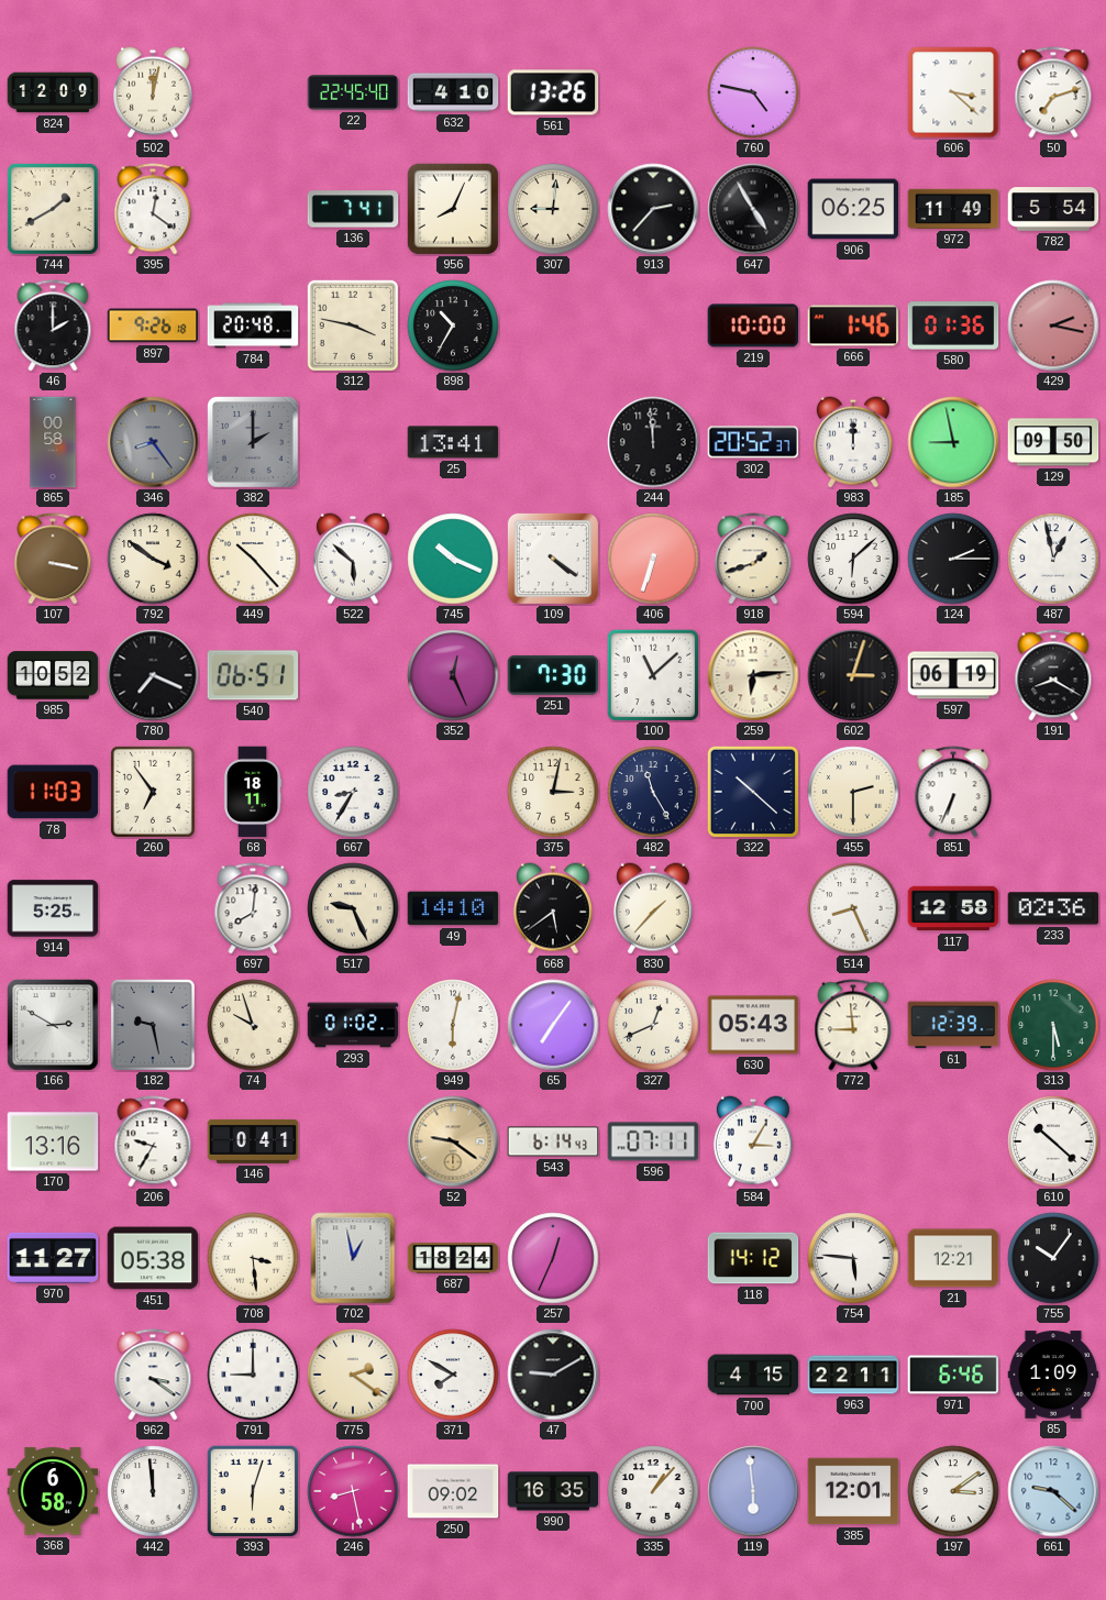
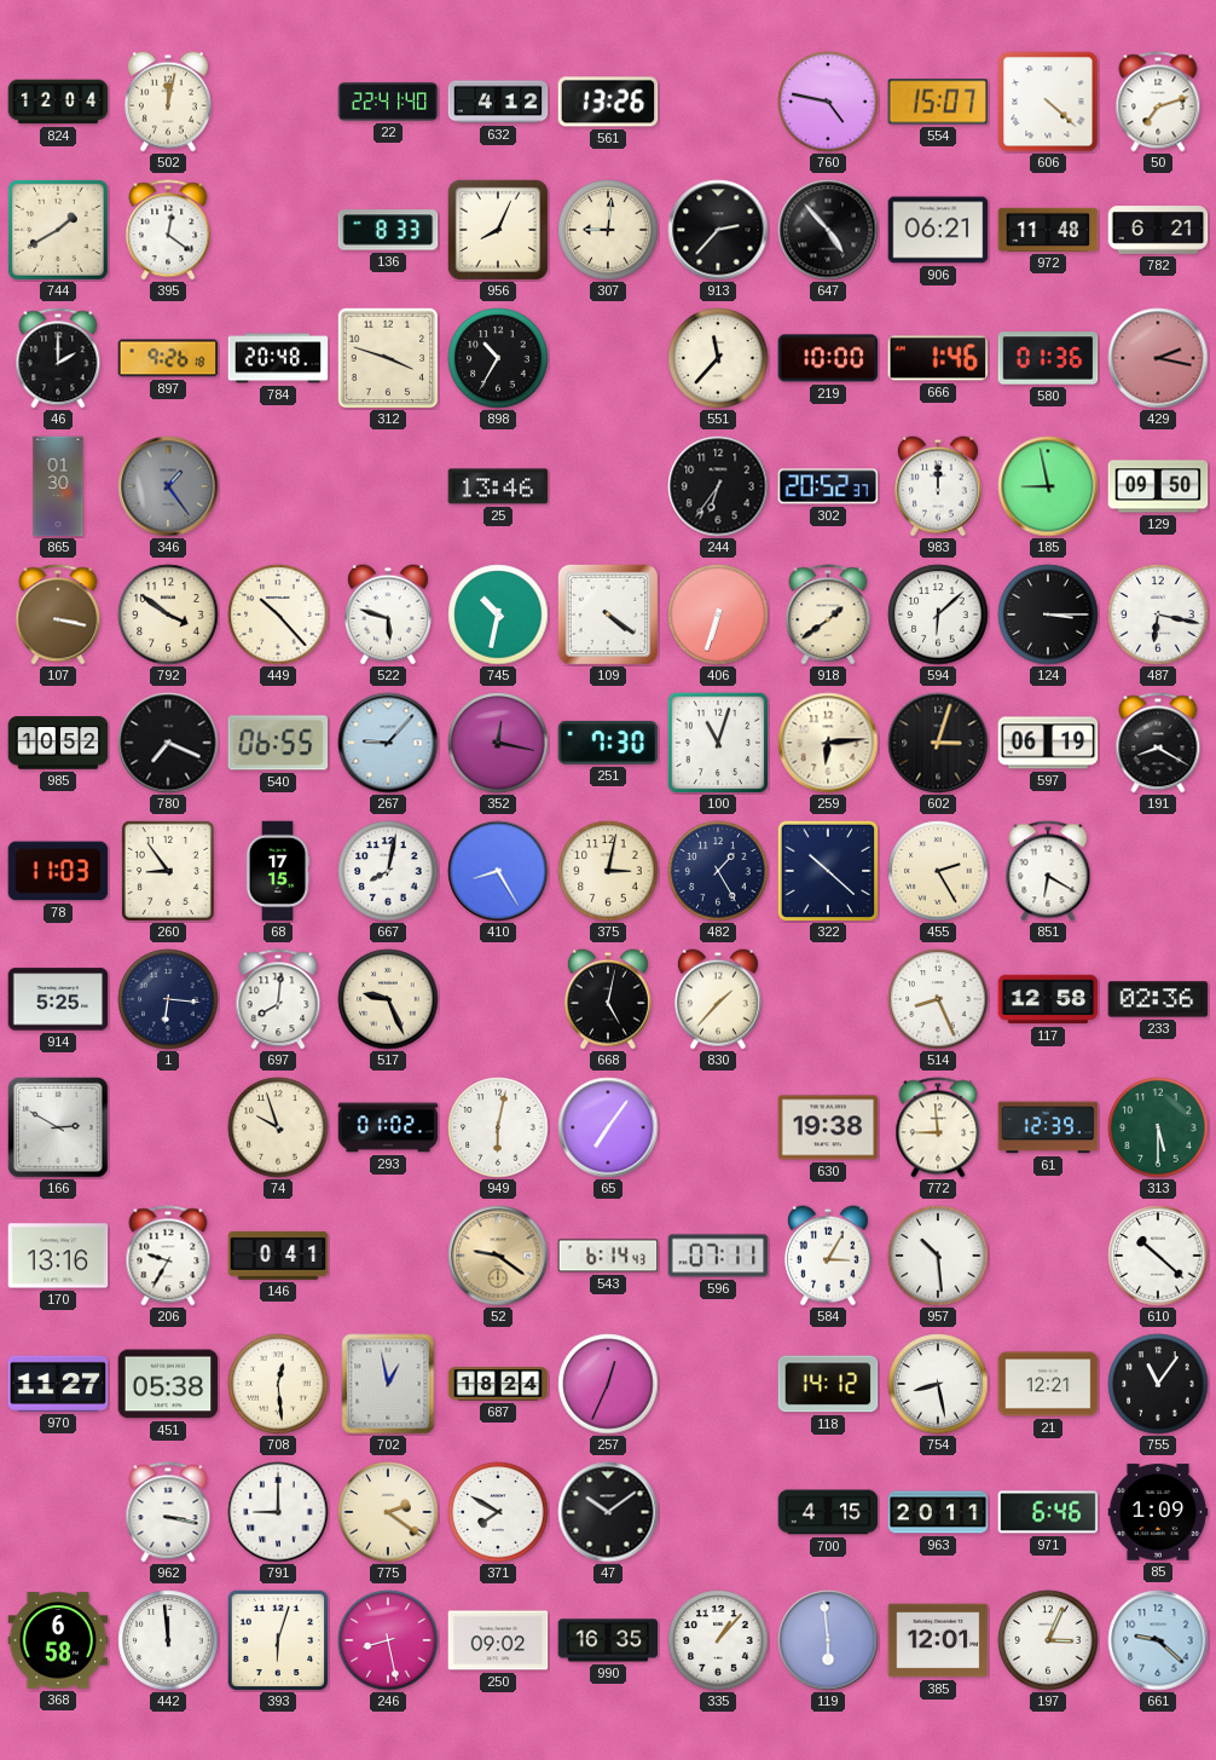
824: 12:09 -> 12:04 (58, 102)
22: 22:45 -> 22:41 (388, 102)
632: 4:10 -> 4:12 (498, 102)
554: none -> 15:07 (938, 102)
606: 3:22 -> 4:22 (1048, 102)
136: 7:41 -> 8:33 (388, 230)
647: 4:55 -> 4:53 (828, 230)
906: 06:25 -> 06:21 (938, 230)
972: 11:49 -> 11:48 (1048, 230)
782: 5:54 -> 6:21 (1158, 230)
312: 3:47 -> 3:48 (388, 358)
551: none -> 11:37 (718, 358)
865: 00:58 -> 01:30 (58, 486)
346: 8:24 -> 1:24 (168, 486)
382: 2:00 -> none (253, 442)
25: 13:41 -> 13:46 (498, 486)
244: 11:59 -> 6:36 (718, 486)
522: 5:52 -> 5:48 (388, 614)
745: 10:19 -> 10:32 (498, 614)
918: 1:42 -> 1:39 (828, 614)
124: 2:15 -> 3:15 (1048, 614)
487: 12:58 -> 6:17 (1158, 614)
540: 06:51 -> 06:55 (278, 743)
267: none -> 9:07 (388, 743)
352: 12:26 -> 12:17 (498, 743)
100: 11:08 -> 11:03 (718, 743)
260: 6:54 -> 8:54 (168, 871)
68: 18:11 -> 17:15 (278, 871)
667: 8:35 -> 8:02 (388, 871)
410: none -> 8:25 (498, 871)
482: 11:25 -> 1:25 (718, 871)
455: 2:30 -> 2:25 (938, 871)
851: 6:34 -> 6:20 (1048, 871)
1: none -> 6:16 (168, 999)
49: 14:10 -> none (453, 908)
668: 5:39 -> 5:02 (608, 999)
182: 9:28 -> none (153, 1025)
327: 12:41 -> none (653, 1025)
630: 05:43 -> 19:38 (828, 1127)
957: none -> 10:29 (938, 1256)
708: 3:29 -> 12:29 (278, 1384)
754: 5:46 -> 8:28 (938, 1384)
755: 10:06 -> 11:06 (1158, 1384)
962: 3:21 -> 3:17 (168, 1512)
47: 9:10 -> 10:09 (608, 1512)
963: 22:11 -> 20:11 (938, 1512)
197: 3:09 -> 3:04 (1048, 1640)
